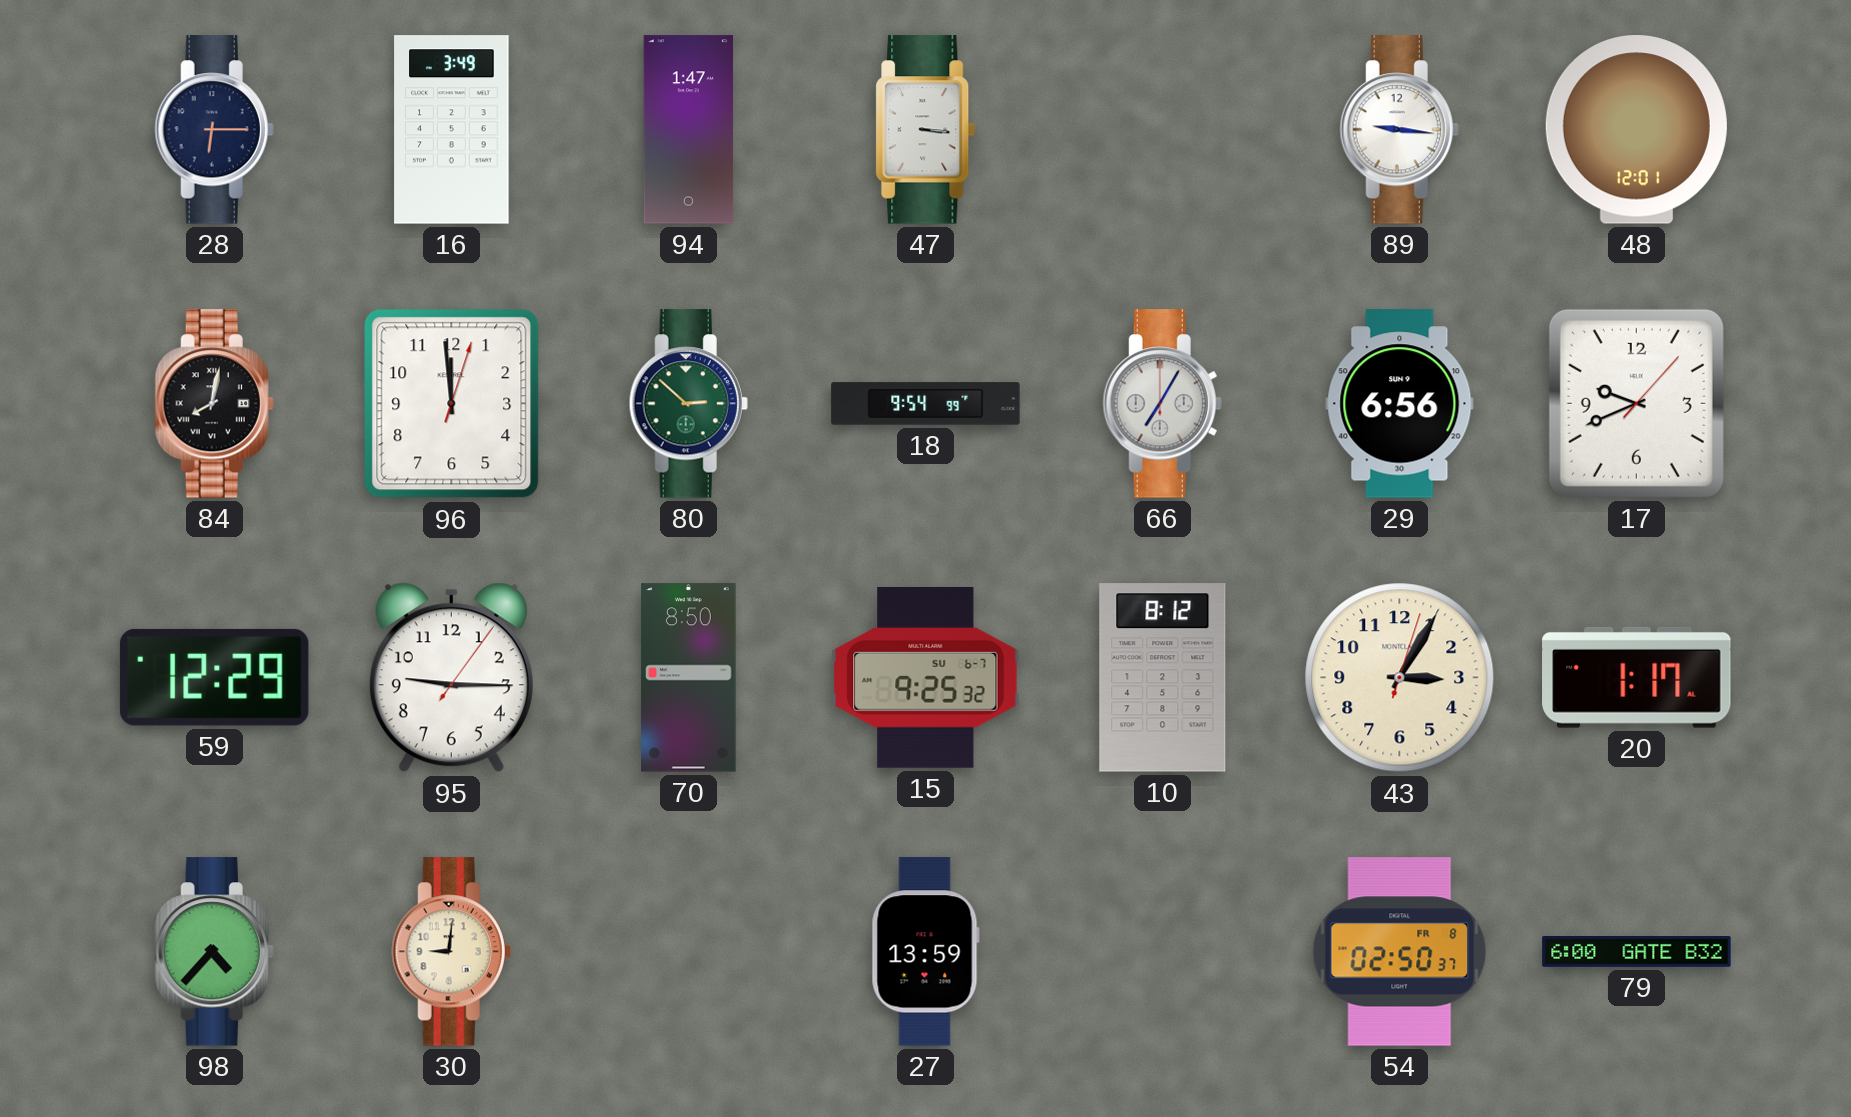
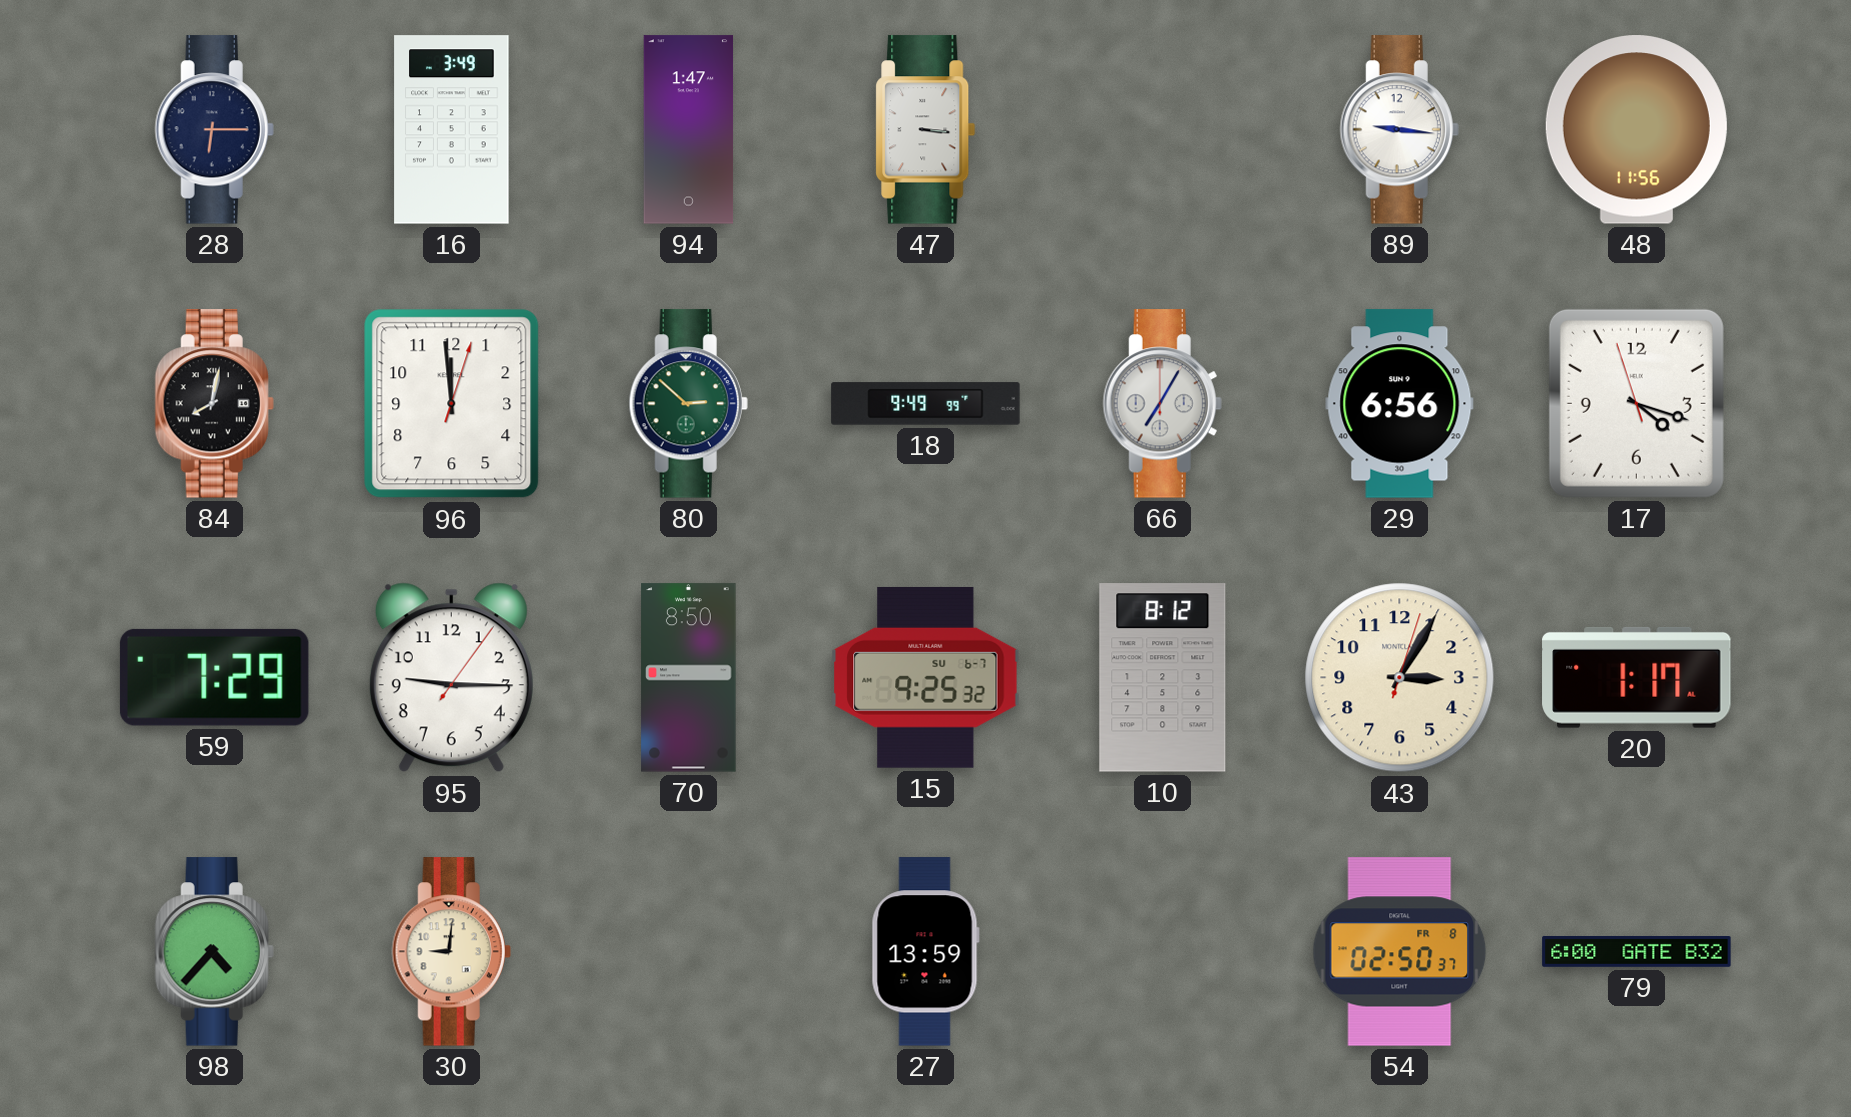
48: 12:01 -> 11:56 (1636, 130)
18: 9:54 -> 9:49 (926, 404)
17: 9:41 -> 4:17 (1636, 403)
59: 12:29 -> 7:29 (214, 677)
